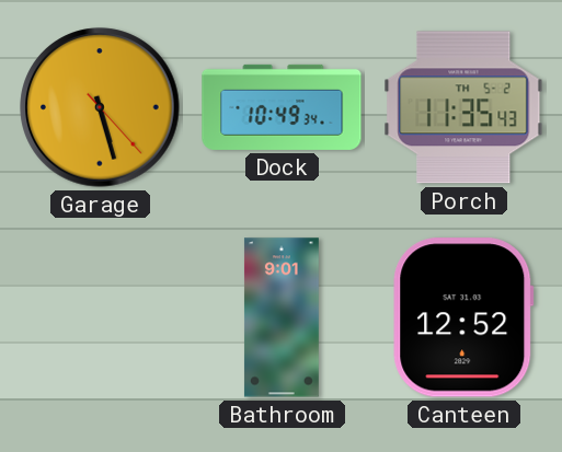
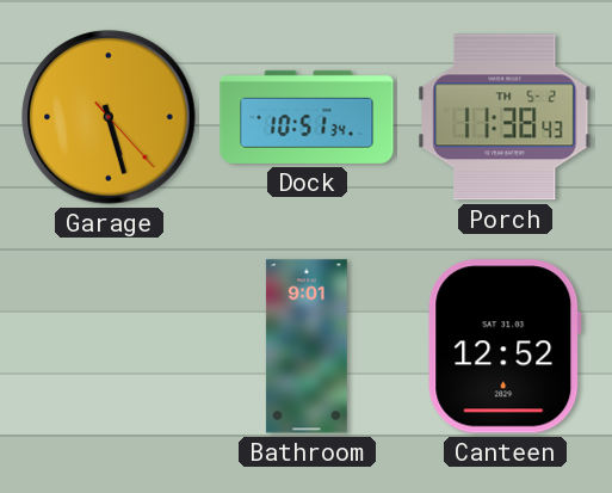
Dock: 10:49 -> 10:51 (307, 117)
Porch: 11:35 -> 11:38 (505, 117)
